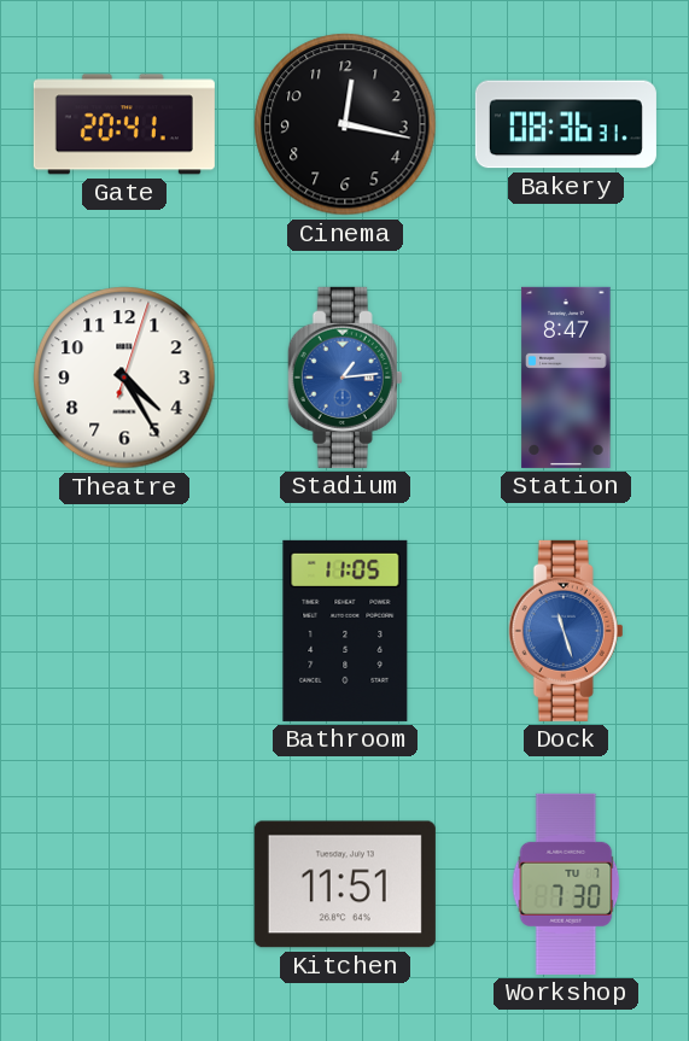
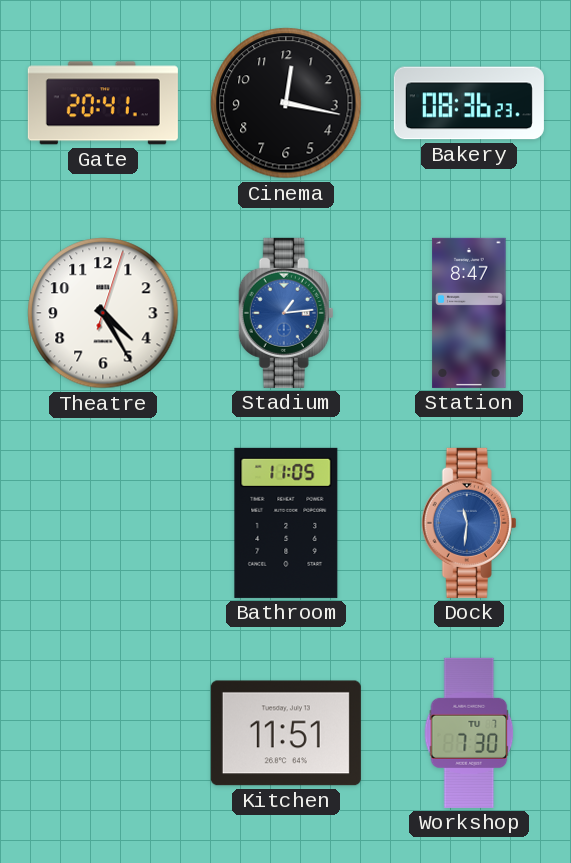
Bakery: 08:36:31 -> 08:36:23 (469, 103)
Dock: 11:27 -> 11:31 (469, 523)
